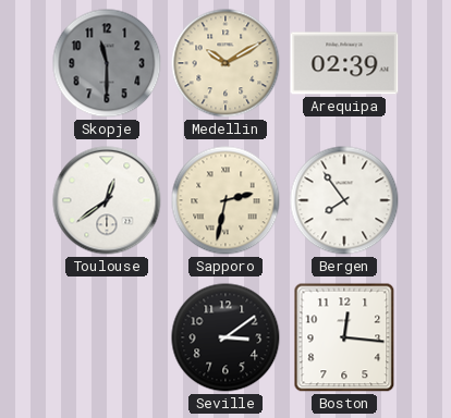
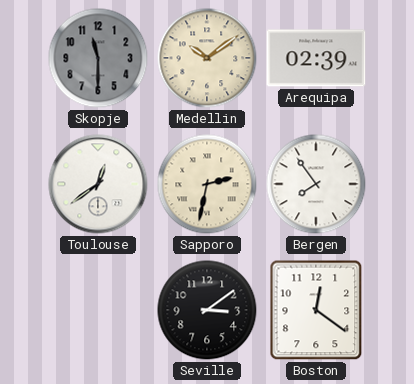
Medellin: 10:10 -> 10:09 (207, 58)
Boston: 12:16 -> 12:21 (316, 310)
